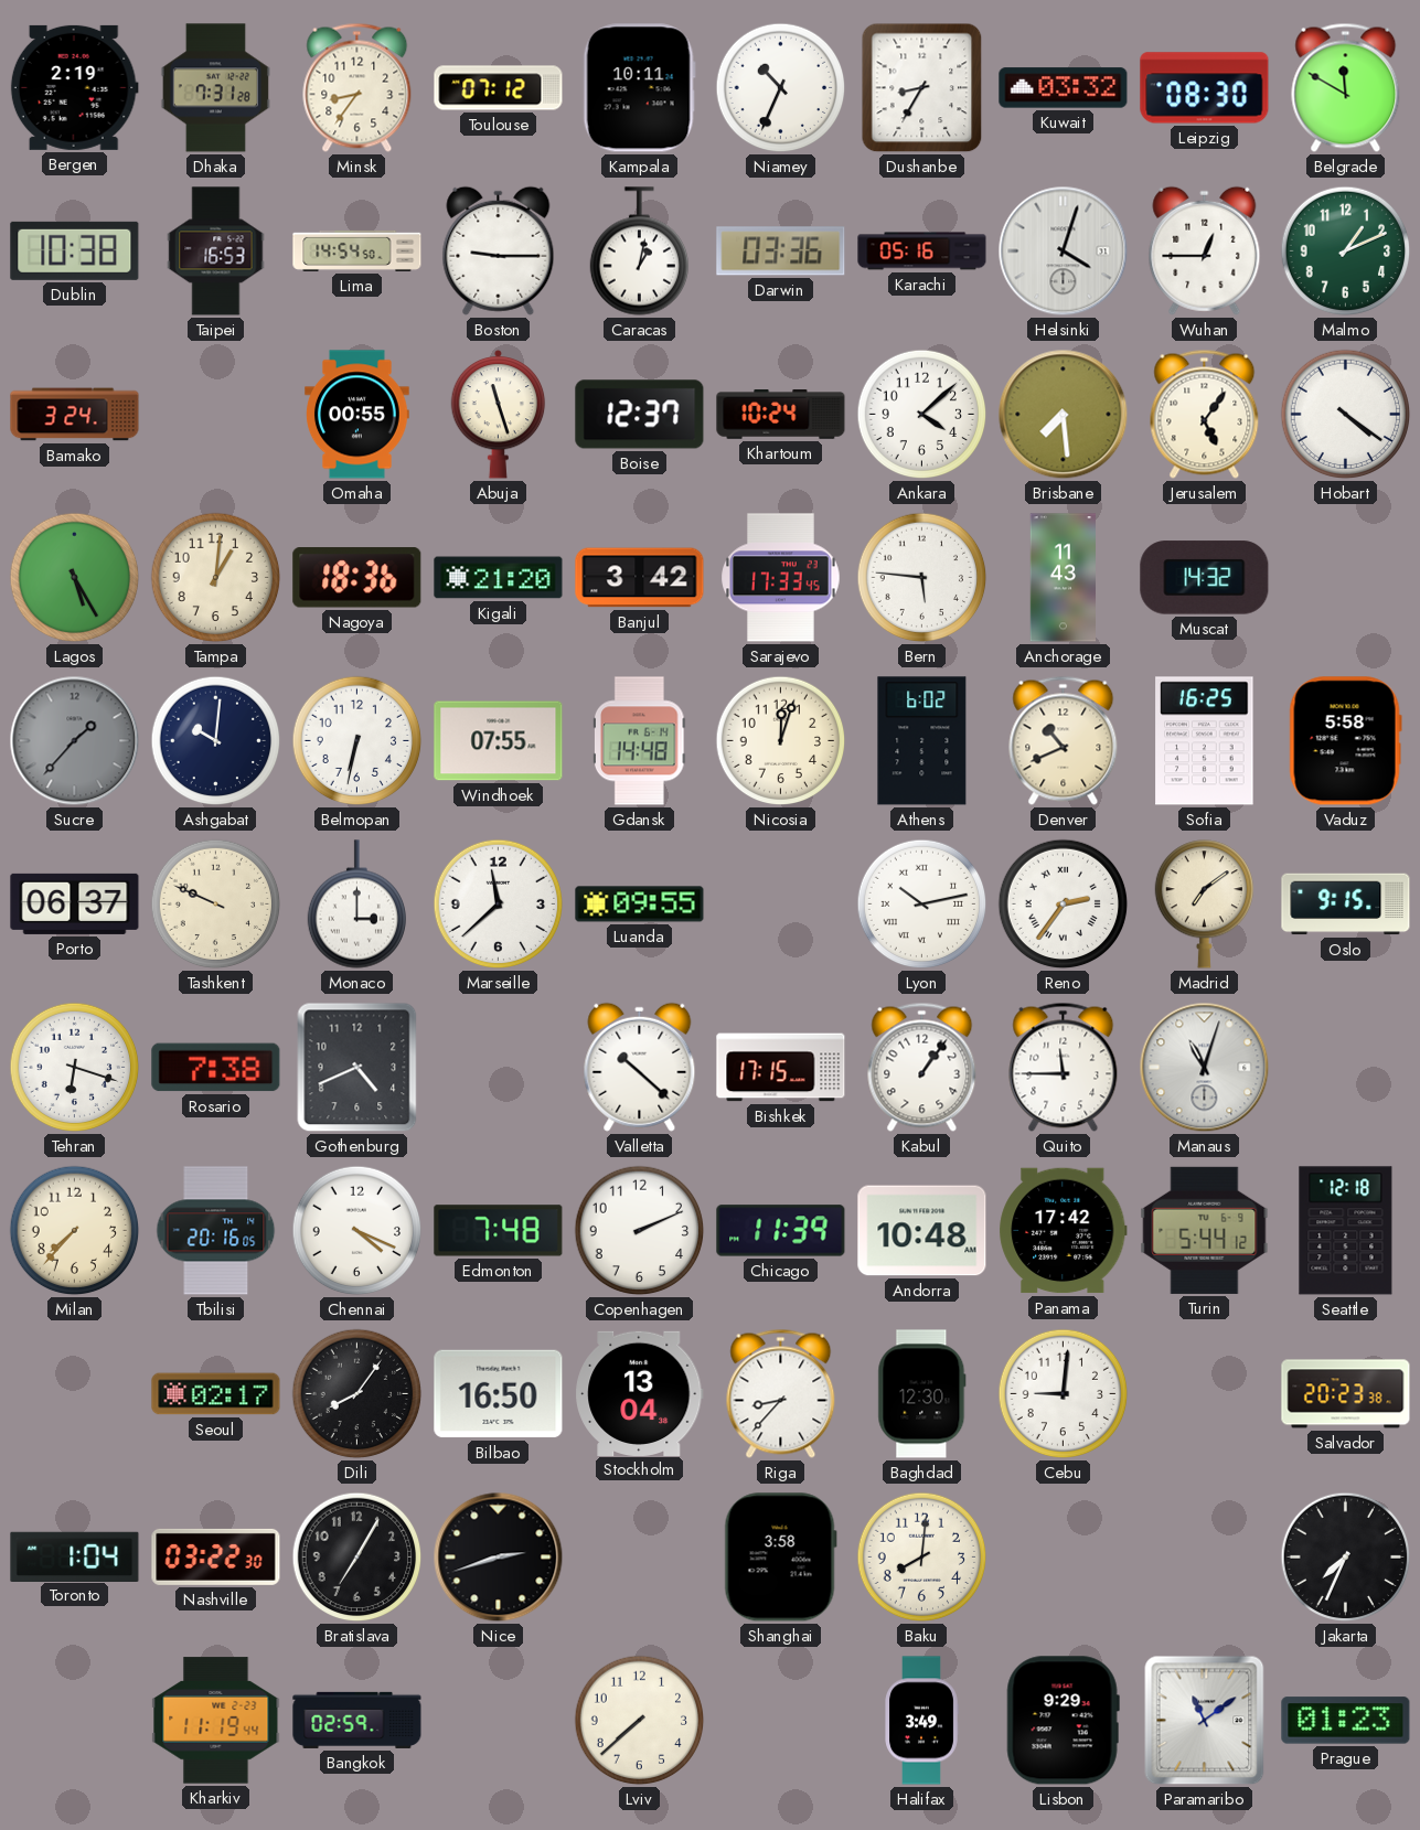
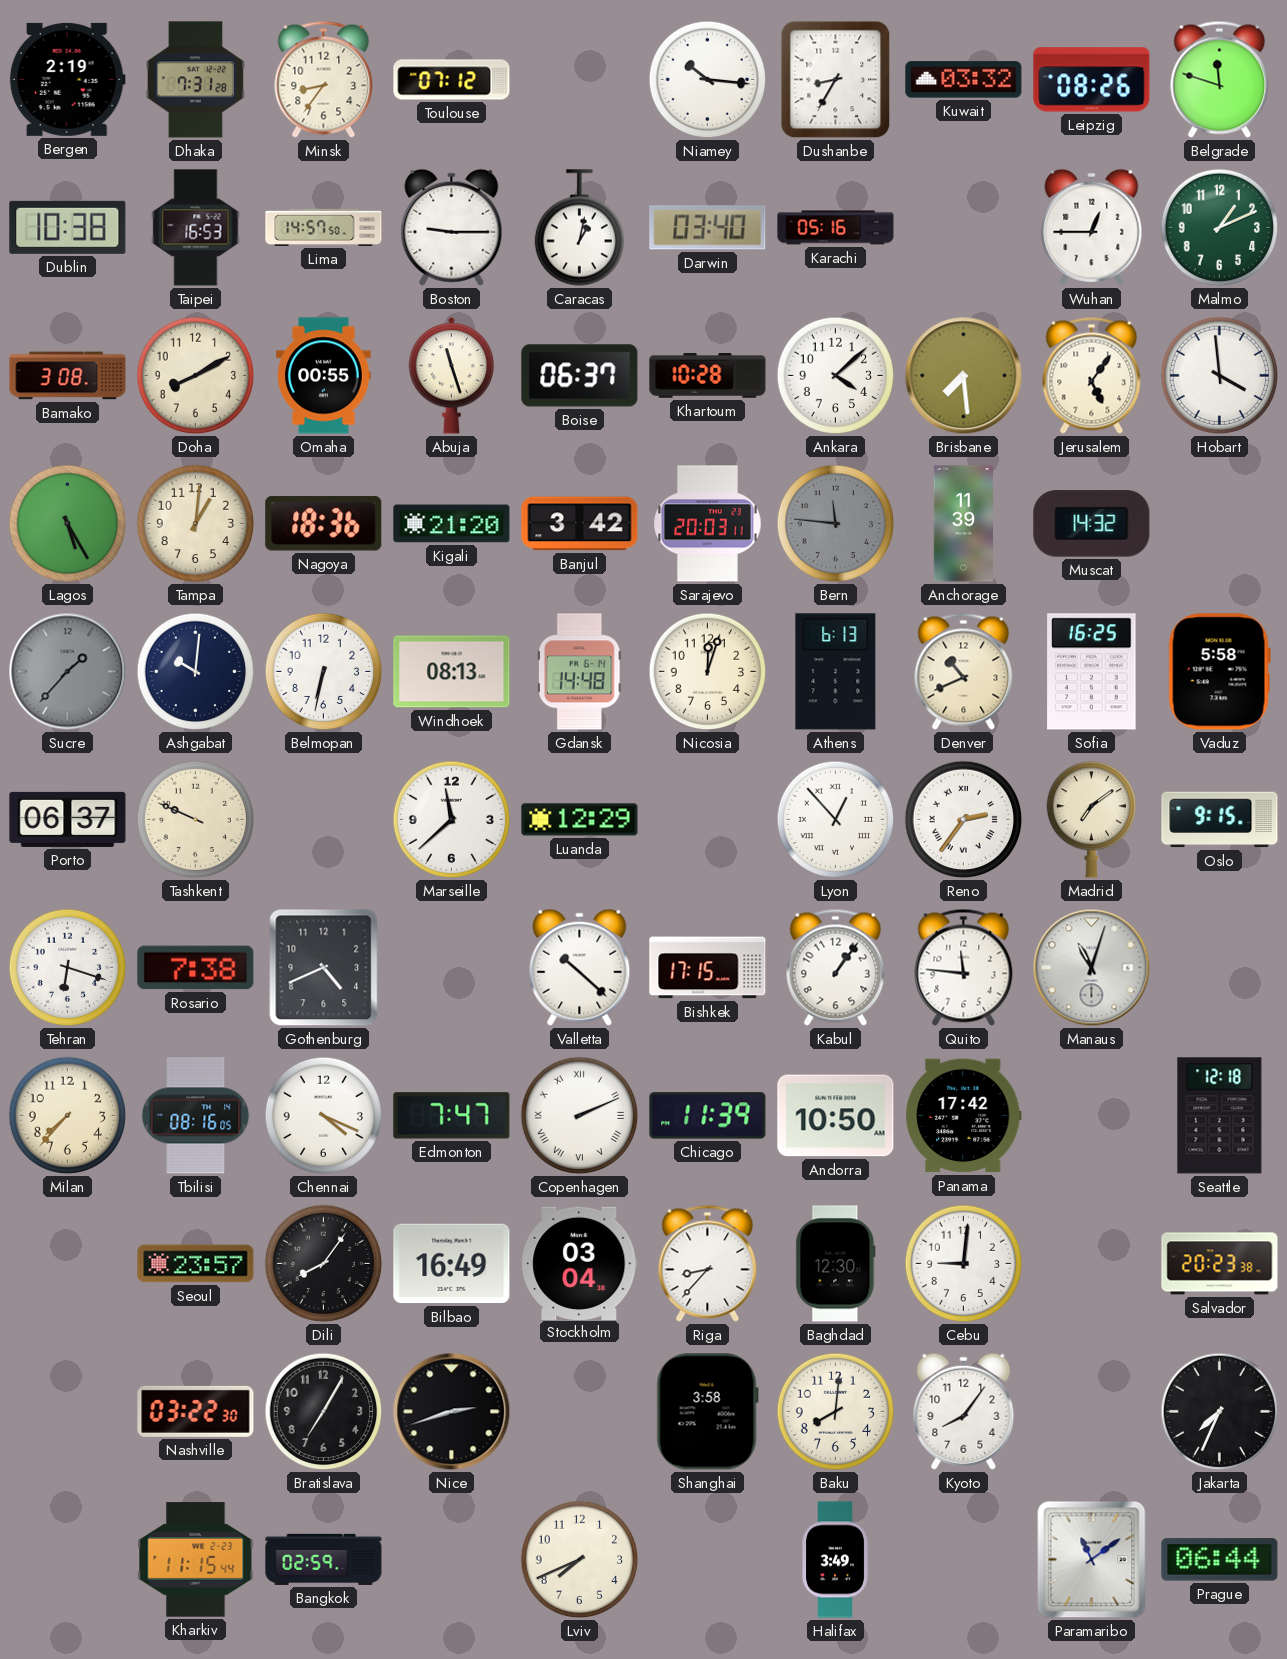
Kampala: 10:11 -> none (639, 88)
Niamey: 10:34 -> 10:16 (708, 80)
Leipzig: 08:30 -> 08:26 (1092, 80)
Belgrade: 11:50 -> 11:48 (1220, 79)
Lima: 14:54 -> 14:57 (324, 227)
Darwin: 03:36 -> 03:40 (708, 228)
Helsinki: 4:03 -> none (1064, 252)
Bamako: 3:24 -> 3:08 (68, 376)
Doha: none -> 8:10 (196, 376)
Boise: 12:37 -> 06:37 (580, 376)
Khartoum: 10:24 -> 10:28 (708, 376)
Hobart: 4:21 -> 3:59 (1220, 376)
Sarajevo: 17:33 -> 20:03 (708, 524)
Bern: 5:46 -> 11:46 (836, 524)
Bern dial: white -> grey (836, 524)
Anchorage: 11:43 -> 11:39 (964, 524)
Windhoek: 07:55 -> 08:13 (452, 672)
Athens: 6:02 -> 6:13 (836, 672)
Monaco: 3:00 -> none (356, 905)
Luanda: 09:55 -> 12:29 (580, 820)
Lyon: 10:13 -> 12:53 (836, 820)
Quito: 11:45 -> 11:46 (964, 967)
Tbilisi: 20:16 -> 08:16 (196, 1116)
Edmonton: 7:48 -> 7:47 (452, 1116)
Copenhagen numerals: Arabic -> Roman (580, 1116)
Andorra: 10:48 -> 10:50 (836, 1116)
Turin: 5:44 -> none (1205, 1230)
Seoul: 02:17 -> 23:57 (196, 1264)
Bilbao: 16:50 -> 16:49 (452, 1264)
Stockholm: 13:04 -> 03:04 (580, 1263)
Toronto: 1:04 -> none (75, 1556)
Kyoto: none -> 8:06 (964, 1411)
Kharkiv: 11:19 -> 11:15 (196, 1560)
Lviv: 7:38 -> 7:41 (580, 1560)
Lisbon: 9:29 -> none (1063, 1721)
Prague: 01:23 -> 06:44 (1220, 1560)
